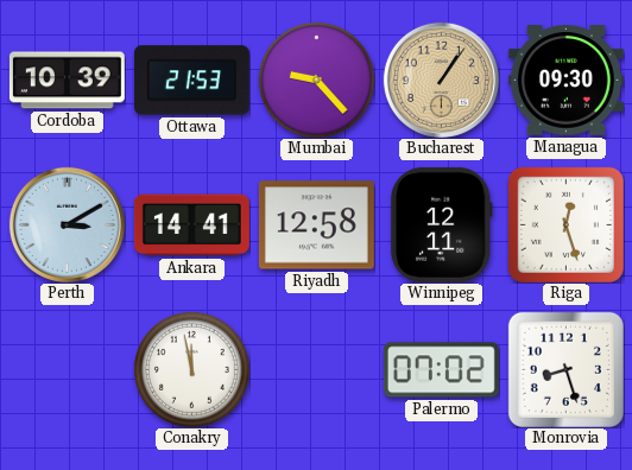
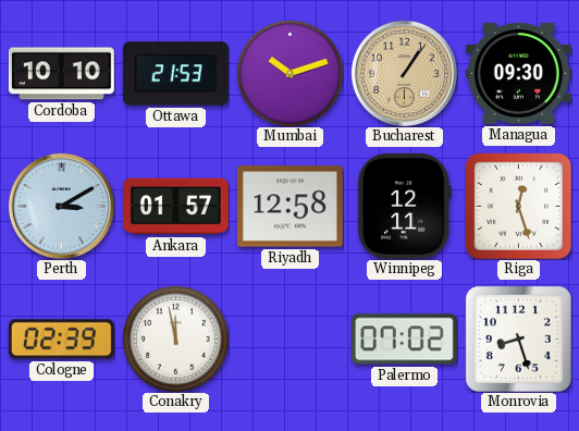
Cordoba: 10:39 -> 10:10 (61, 74)
Mumbai: 9:23 -> 10:12 (289, 73)
Ankara: 14:41 -> 01:57 (175, 207)
Cologne: none -> 02:39 (61, 340)
